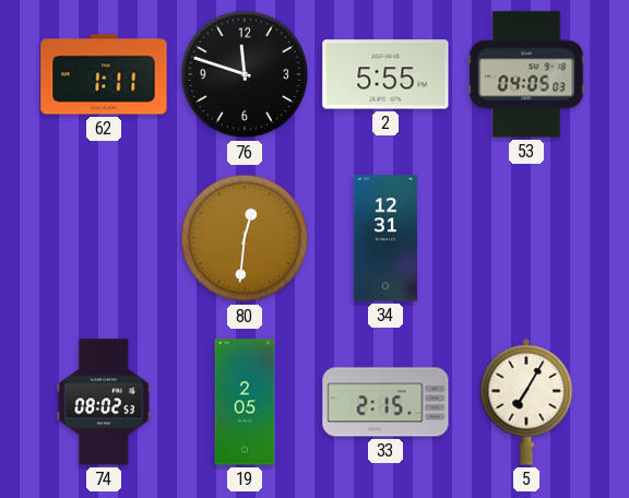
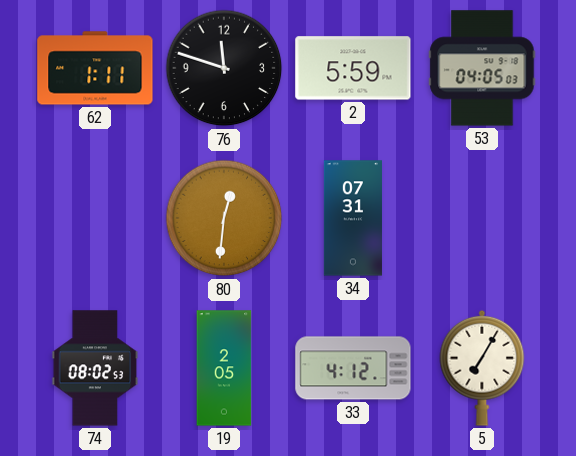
2: 5:55 -> 5:59 (353, 68)
34: 12:31 -> 07:31 (353, 218)
33: 2:15 -> 4:12 (353, 368)
